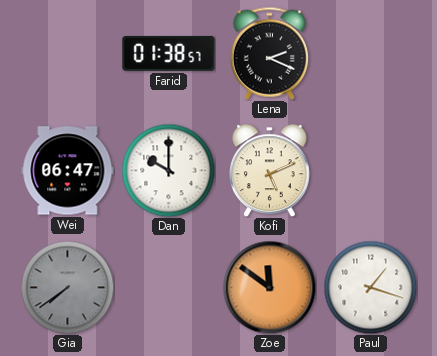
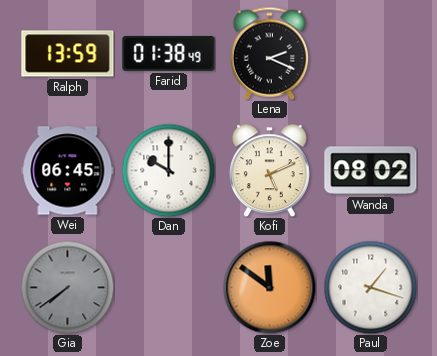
Ralph: none -> 13:59 (68, 54)
Farid: 01:38:57 -> 01:38:49 (169, 53)
Wei: 06:47 -> 06:45 (68, 171)
Wanda: none -> 08:02 (371, 171)
